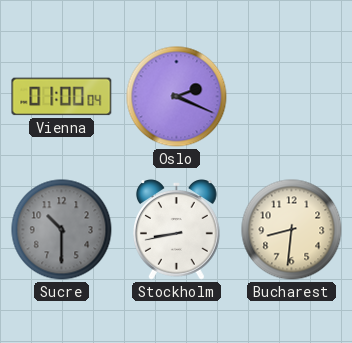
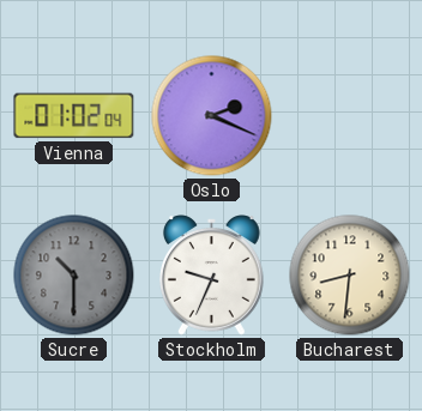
Vienna: 01:00 -> 01:02 (74, 116)
Stockholm: 8:43 -> 9:34 (211, 276)
